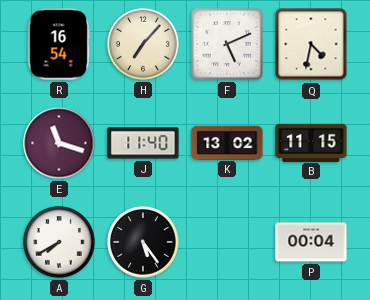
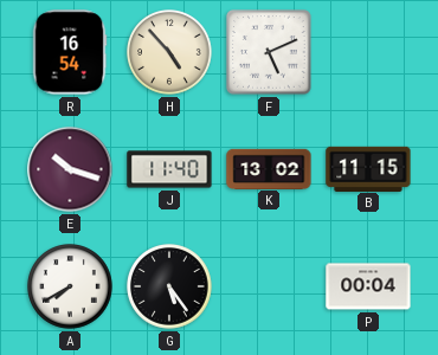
H: 7:07 -> 4:53 (169, 52)
Q: 4:32 -> none (311, 44)
E: 11:18 -> 10:18 (70, 169)
